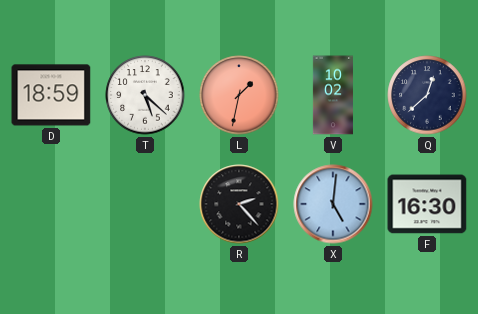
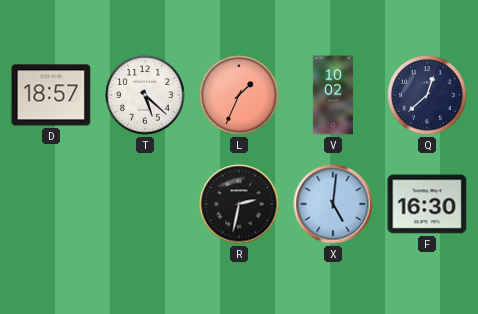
D: 18:59 -> 18:57 (51, 95)
L: 1:32 -> 1:34 (239, 95)
R: 2:23 -> 2:32 (239, 204)
